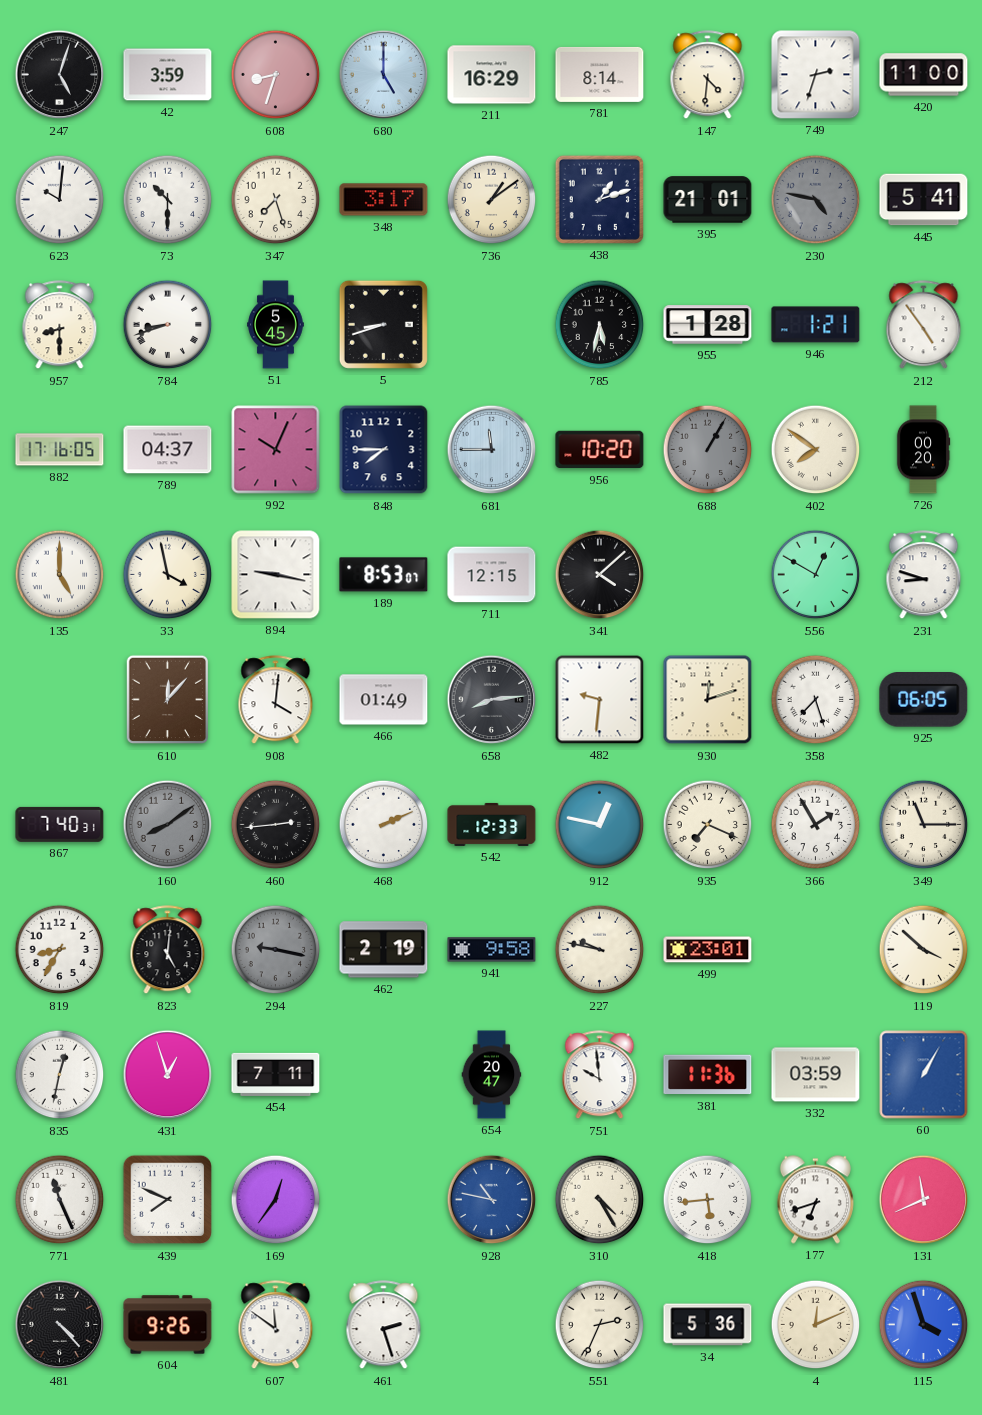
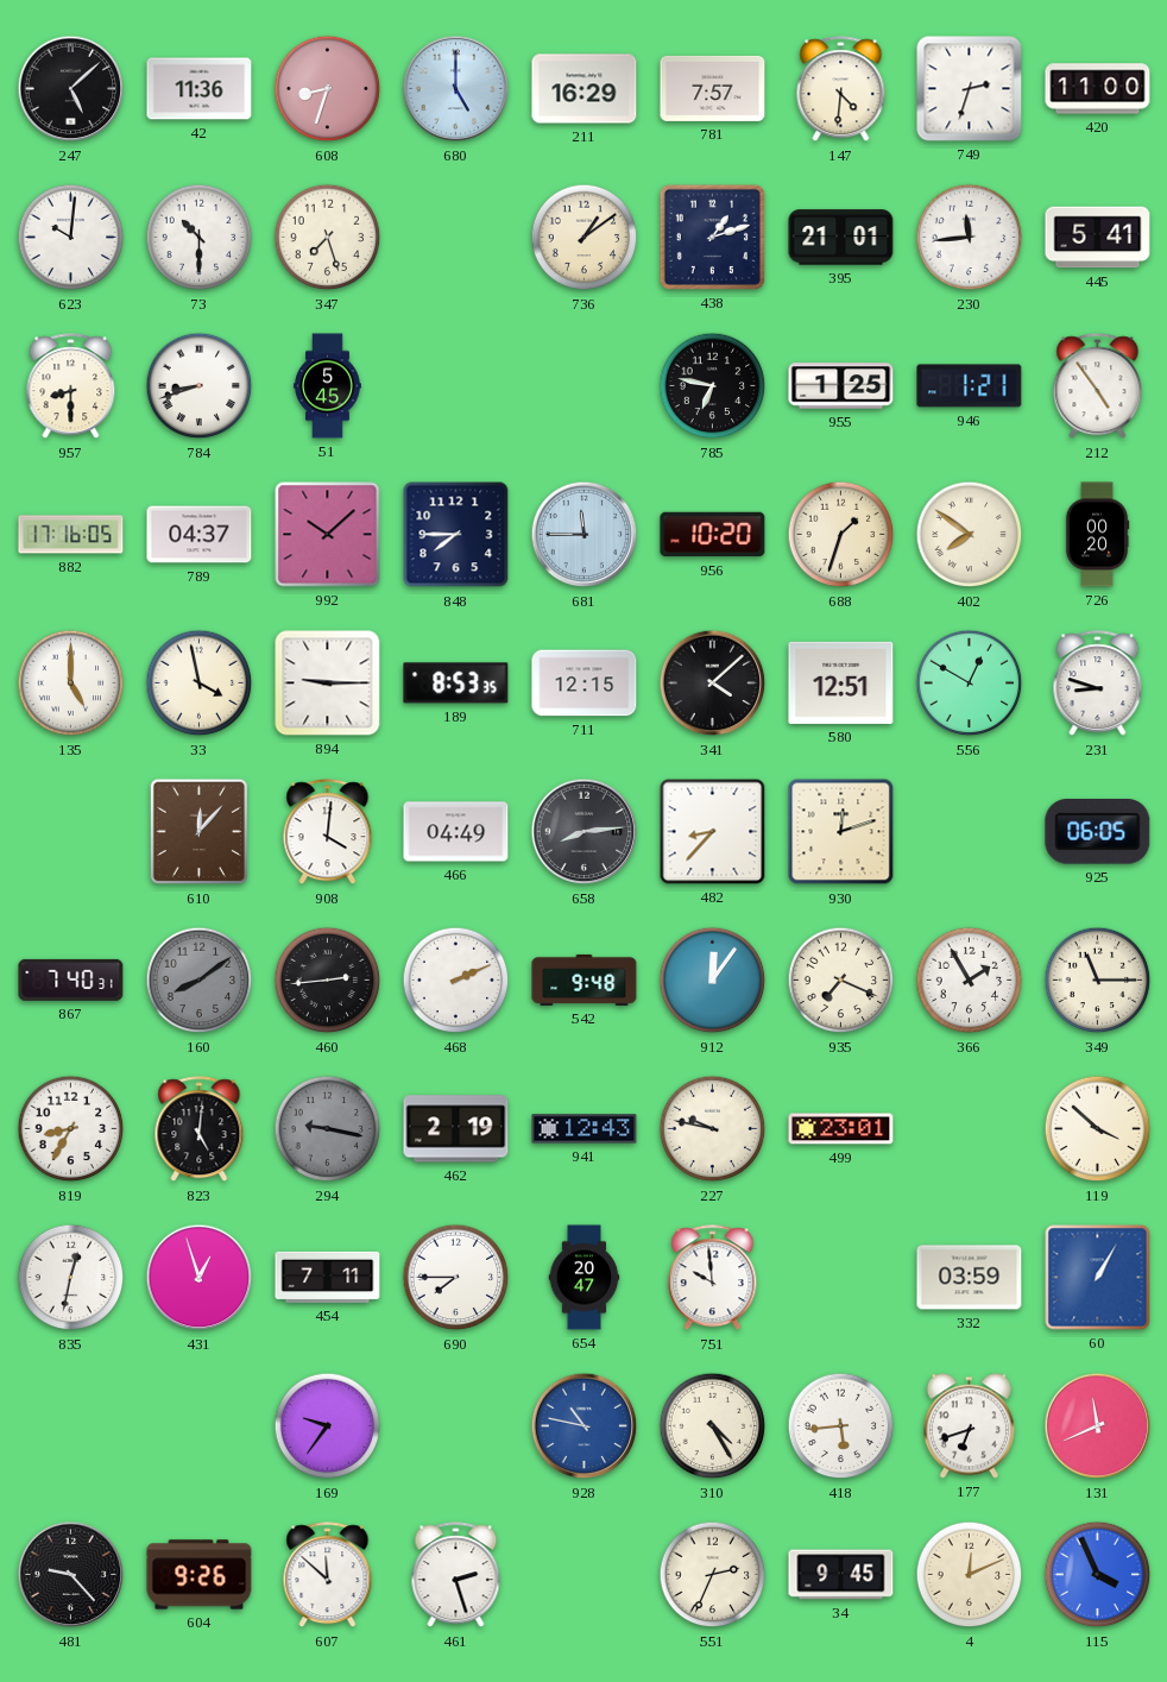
247: 5:03 -> 5:08 (71, 89)
42: 3:59 -> 11:36 (200, 89)
781: 8:14 -> 7:57 (713, 88)
348: 3:17 -> none (384, 200)
230: 4:47 -> 11:44 (970, 238)
230 dial: grey -> white (970, 238)
5: 8:42 -> none (383, 324)
785: 5:32 -> 6:47 (713, 386)
955: 1:28 -> 1:25 (841, 386)
992: 10:04 -> 10:08 (328, 535)
688: 1:05 -> 1:33 (841, 535)
688 dial: grey -> cream (841, 535)
894: 9:17 -> 9:15 (328, 683)
189: 8:53:07 -> 8:53:35 (456, 683)
580: none -> 12:51 (841, 682)
466: 01:49 -> 04:49 (456, 832)
482: 9:31 -> 8:37 (713, 832)
358: 7:27 -> none (816, 700)
542: 12:33 -> 9:48 (585, 979)
912: 12:47 -> 12:06 (713, 981)
941: 9:58 -> 12:43 (585, 1129)
690: none -> 7:45 (456, 1278)
381: 11:36 -> none (708, 1075)
771: 11:26 -> none (60, 1200)
439: 7:49 -> none (168, 1200)
169: 12:36 -> 9:36 (328, 1426)
481: 4:23 -> 9:23 (71, 1575)
607: 11:51 -> 11:52 (328, 1575)
34: 5:36 -> 9:45 (841, 1575)
115: 3:57 -> 3:56 (1098, 1575)
